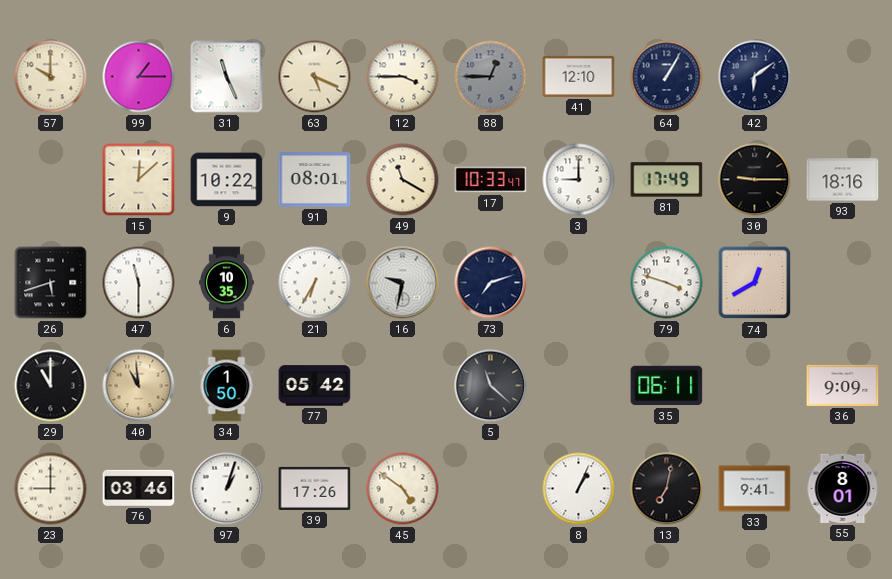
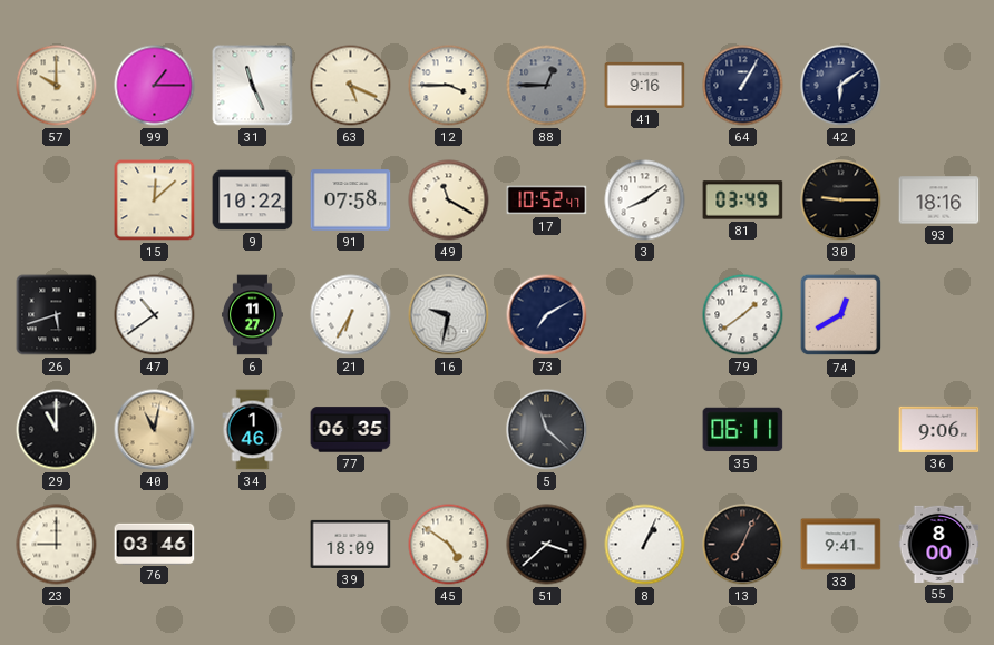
41: 12:10 -> 9:16 (645, 85)
91: 08:01 -> 07:58 (351, 201)
17: 10:33 -> 10:52 (547, 201)
3: 9:00 -> 8:09 (645, 201)
81: 17:49 -> 03:49 (743, 201)
47: 11:30 -> 10:39 (155, 315)
6: 10:35 -> 11:27 (253, 315)
73: 7:12 -> 7:10 (547, 315)
79: 3:48 -> 1:39 (743, 315)
40: 10:59 -> 11:02 (155, 430)
34: 1:50 -> 1:46 (253, 430)
77: 05:42 -> 06:35 (351, 430)
36: 9:09 -> 9:06 (939, 429)
97: 1:03 -> none (227, 489)
39: 17:26 -> 18:09 (351, 544)
51: none -> 3:38 (547, 545)
13: 7:02 -> 7:04 (743, 545)
55: 8:01 -> 8:00 (939, 544)
